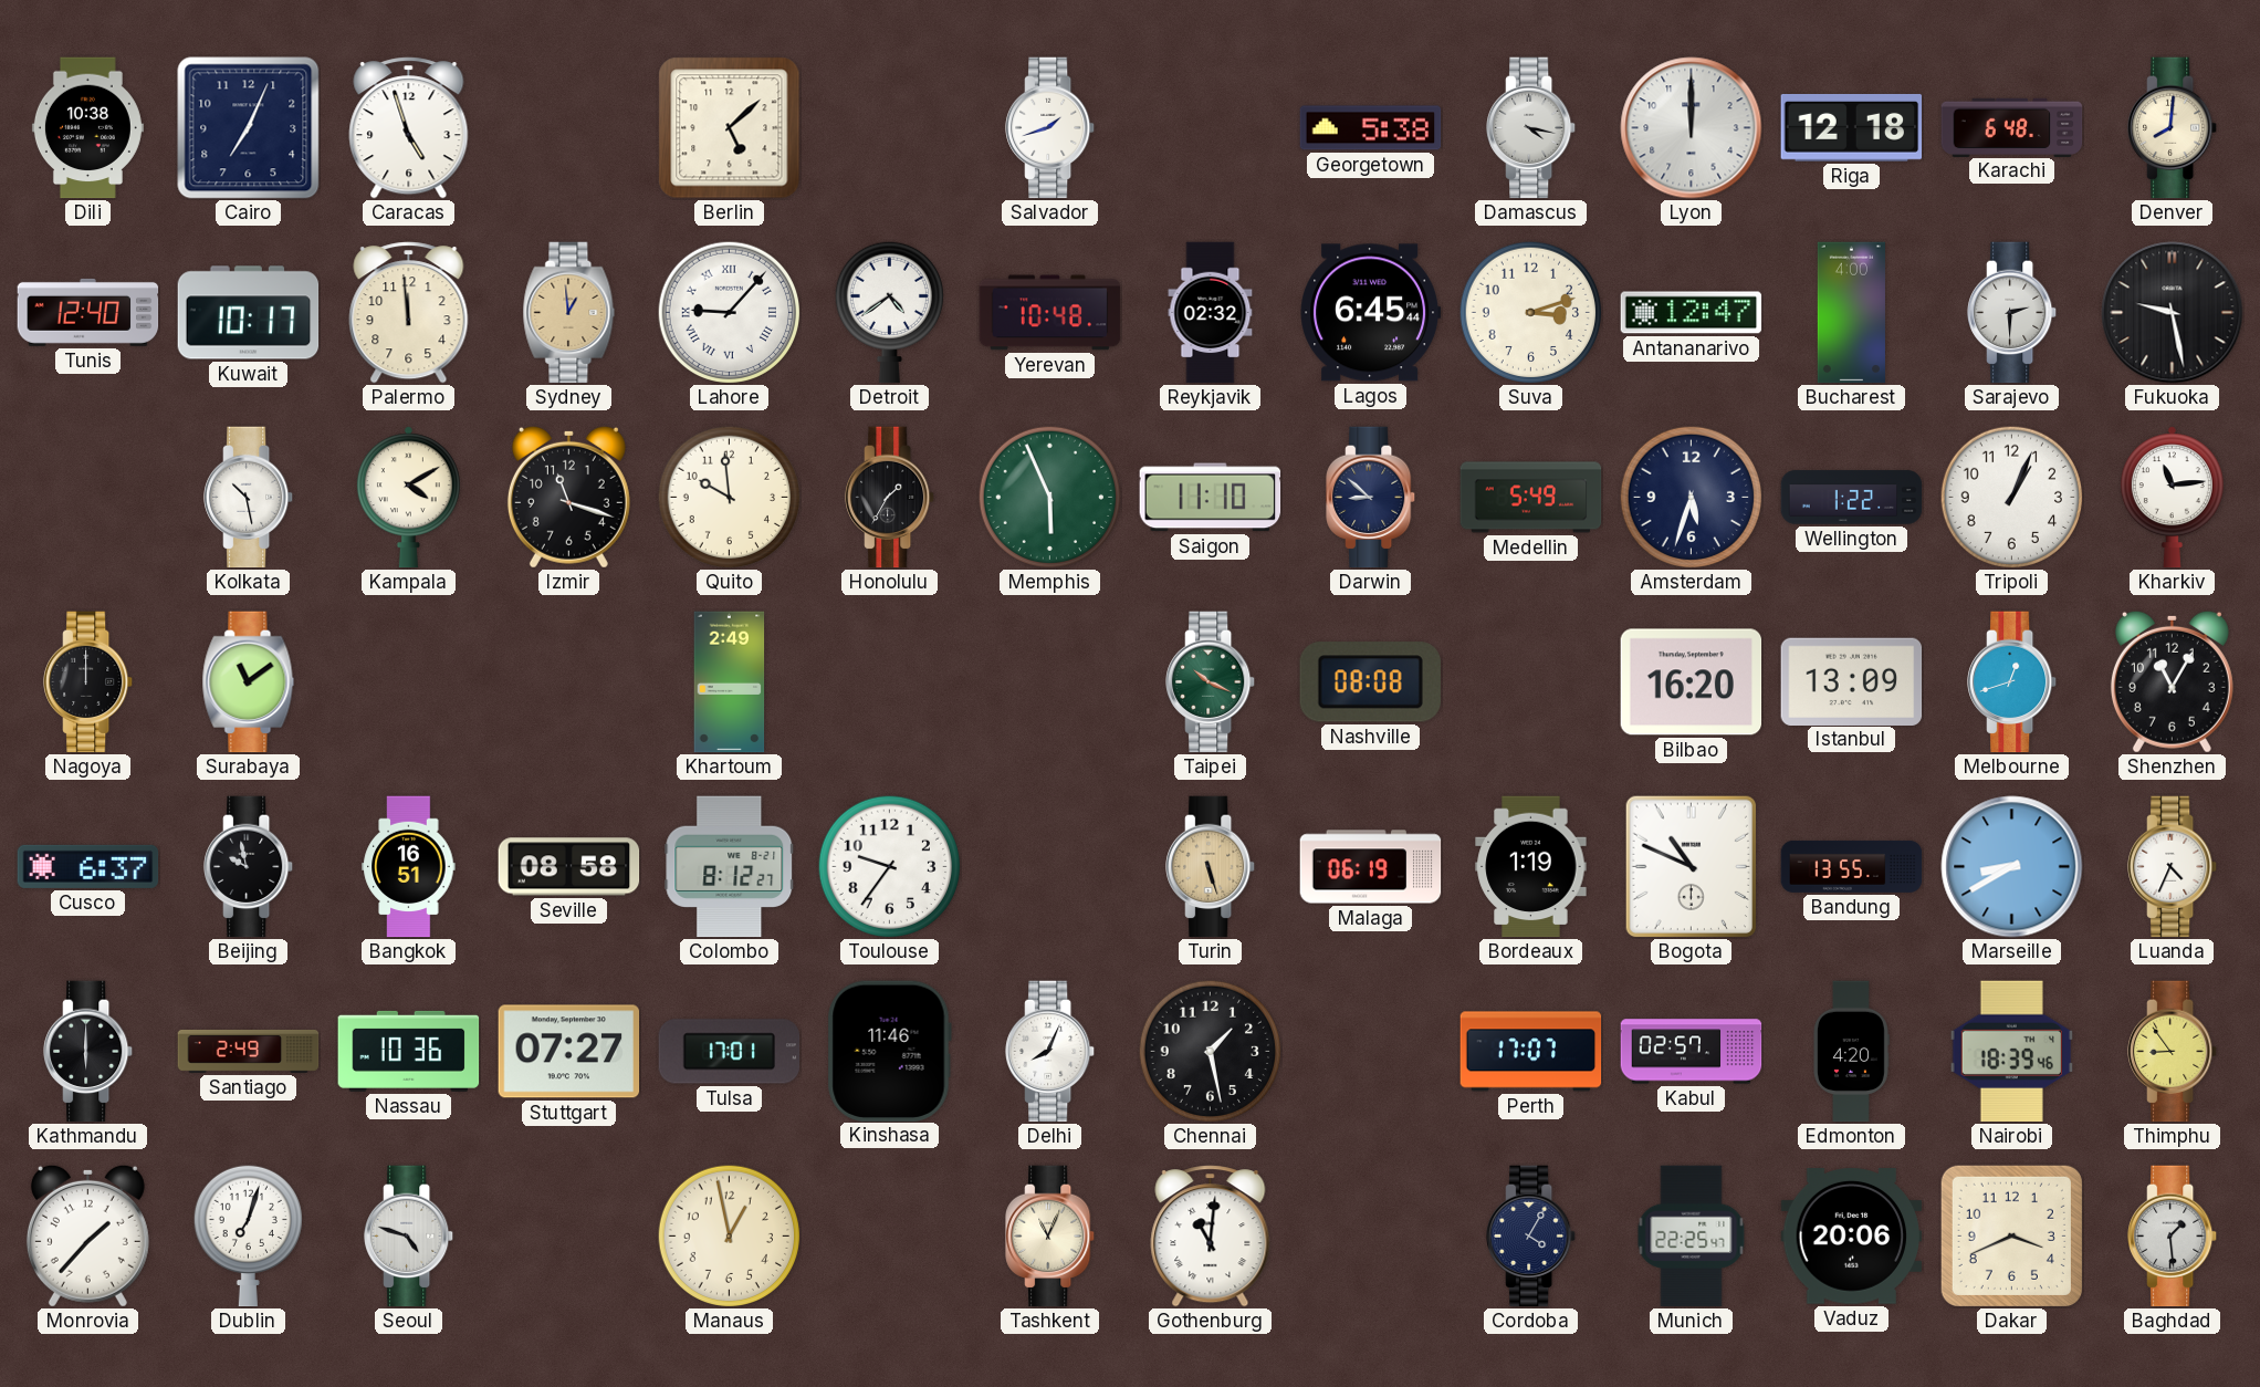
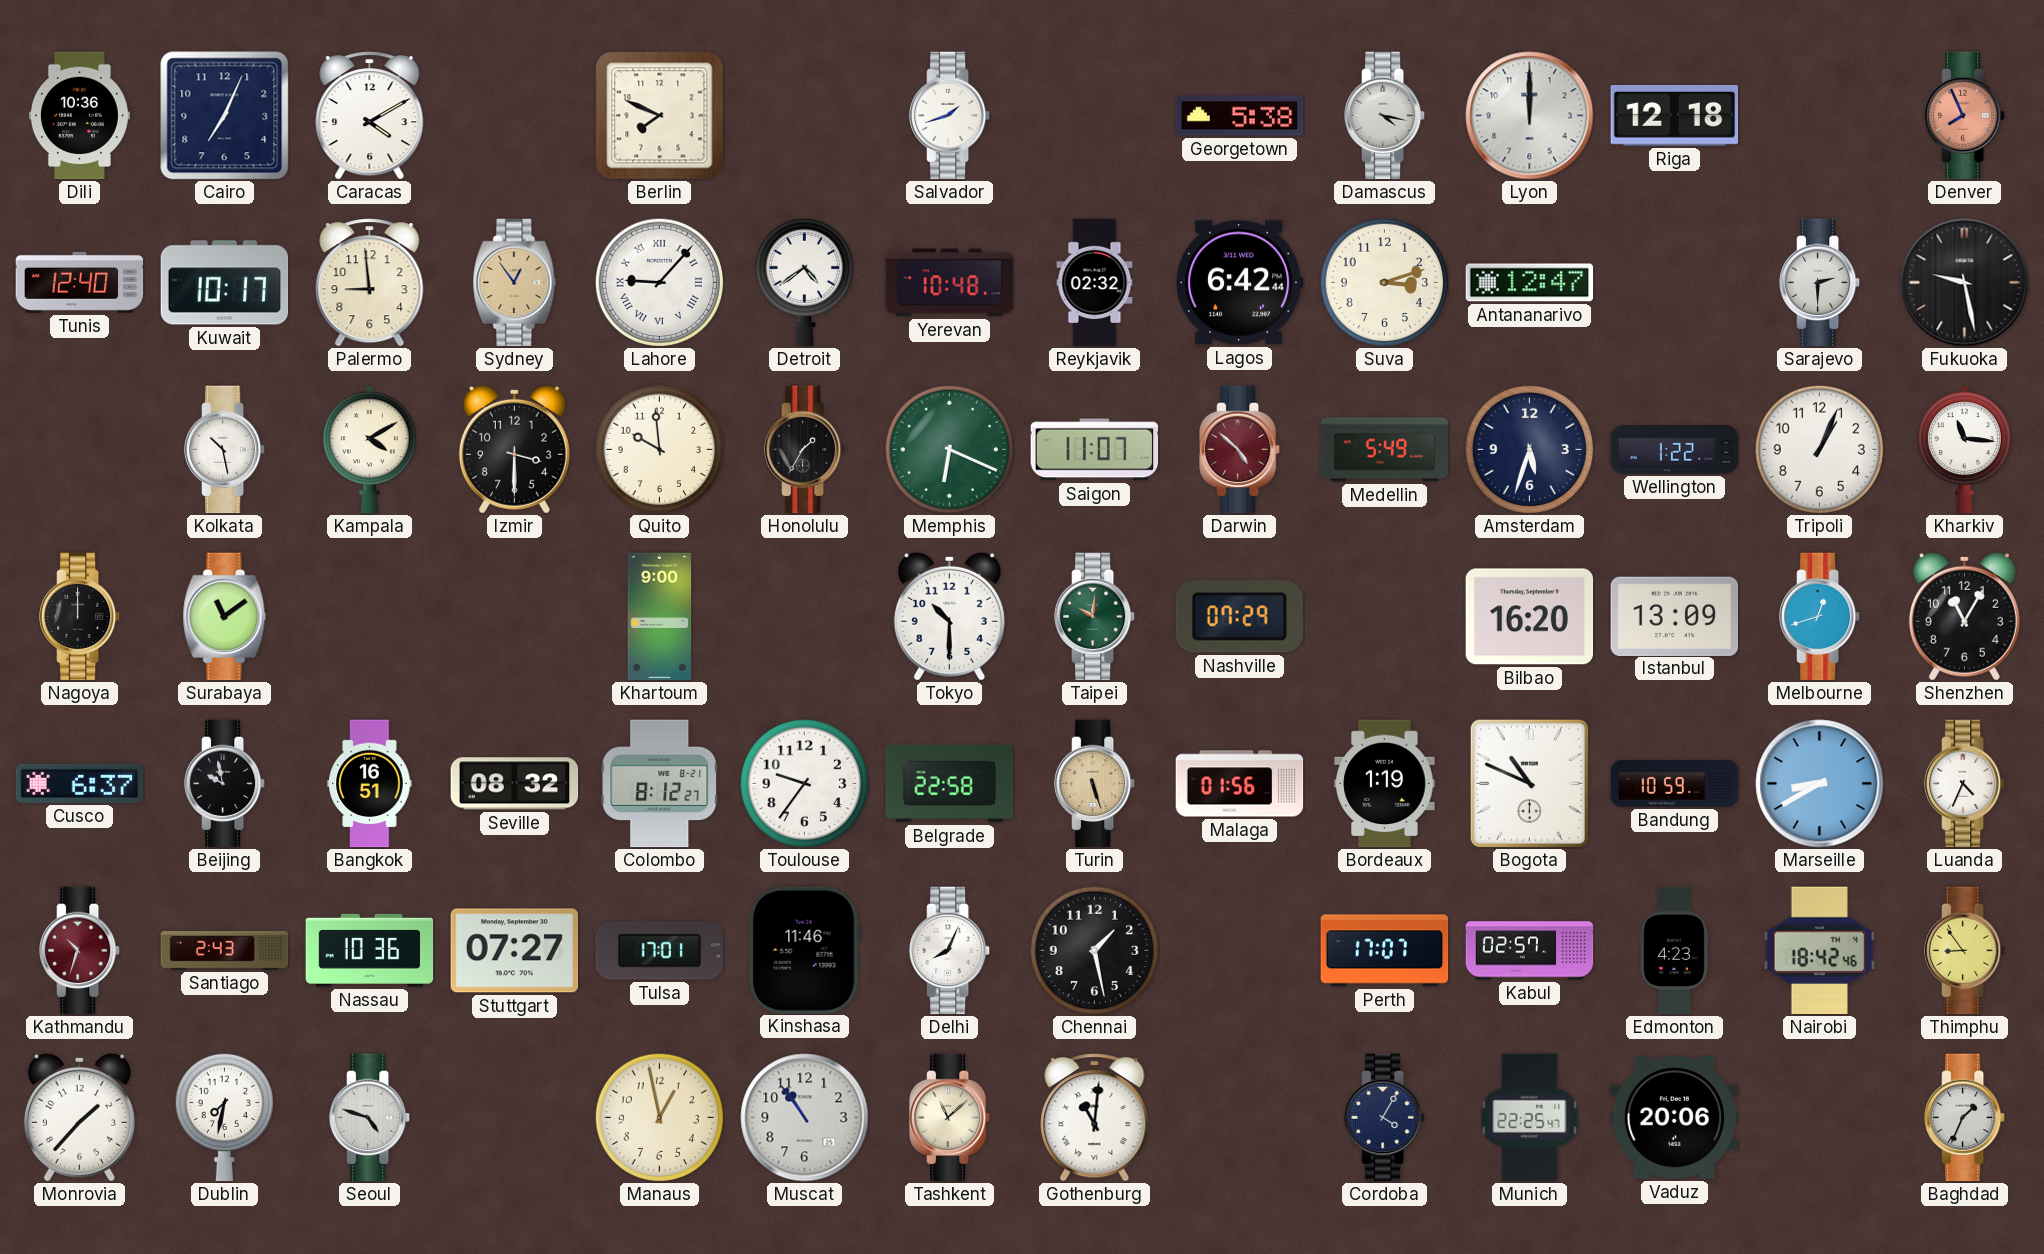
Dili: 10:38 -> 10:36 (79, 116)
Caracas: 4:57 -> 4:10 (370, 116)
Berlin: 5:08 -> 7:49 (660, 116)
Karachi: 6:48 -> none (2012, 127)
Denver: 8:01 -> 7:56 (1966, 116)
Denver dial: cream -> salmon (1966, 116)
Palermo: 11:59 -> 8:59 (370, 283)
Sydney: 12:59 -> 12:54 (515, 283)
Lagos: 6:45 -> 6:42 (1240, 283)
Bucharest: 4:00 -> none (1851, 313)
Izmir: 11:18 -> 3:30 (514, 449)
Memphis: 5:56 -> 6:19 (949, 449)
Saigon: 11:10 -> 11:07 (1095, 450)
Darwin: 8:52 -> 4:52 (1241, 450)
Darwin dial: navy -> burgundy (1241, 450)
Kharkiv: 11:14 -> 11:16 (1964, 450)
Khartoum: 2:49 -> 9:00 (660, 617)
Tokyo: none -> 10:30 (949, 616)
Taipei: 10:19 -> 10:01 (1096, 617)
Nashville: 08:08 -> 07:29 (1239, 617)
Seville: 08:58 -> 08:32 (515, 784)
Belgrade: none -> 22:58 (950, 784)
Malaga: 06:19 -> 01:56 (1240, 784)
Bandung: 13:55 -> 10:59 (1675, 783)
Kathmandu: 6:00 -> 10:33 (81, 951)
Kathmandu dial: black -> burgundy (81, 951)
Santiago: 2:49 -> 2:43 (225, 950)
Edmonton: 4:20 -> 4:23 (1675, 951)
Nairobi: 18:39 -> 18:42 (1819, 951)
Dublin: 7:03 -> 7:32 (224, 1117)
Muscat: none -> 10:54 (805, 1118)
Tashkent: 11:04 -> 11:08 (951, 1118)
Dakar: 3:41 -> none (2011, 1235)
Baghdad: 1:29 -> 1:34 (1966, 1118)
